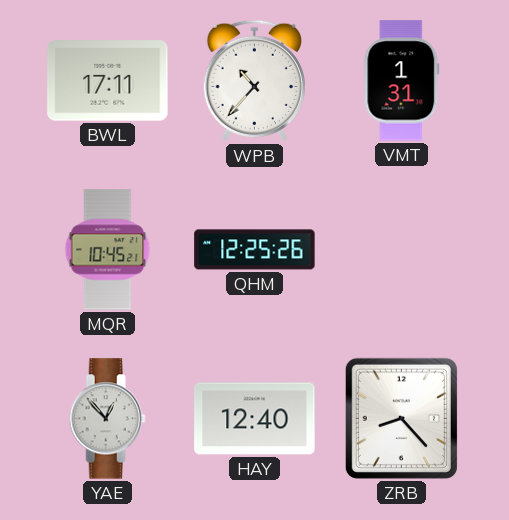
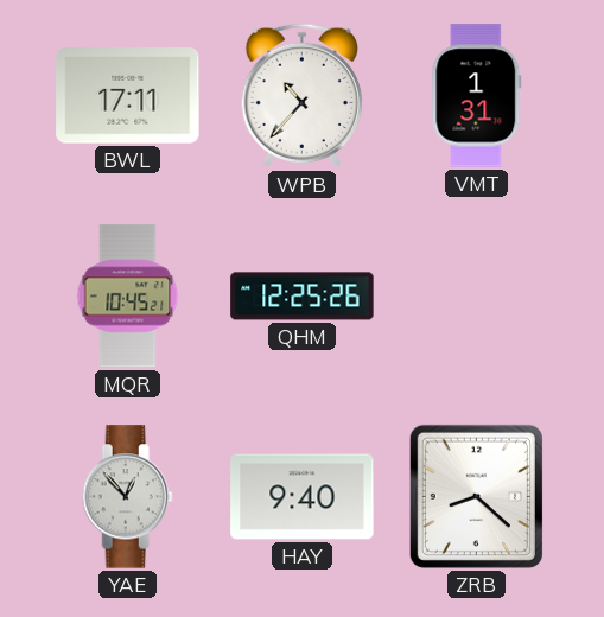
HAY: 12:40 -> 9:40 (303, 497)
ZRB: 8:23 -> 8:22 (476, 496)
